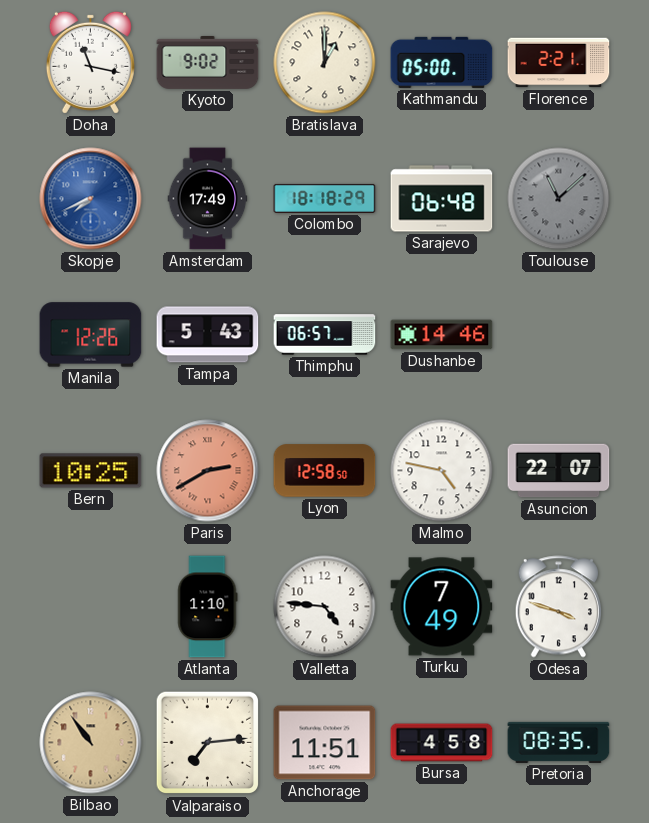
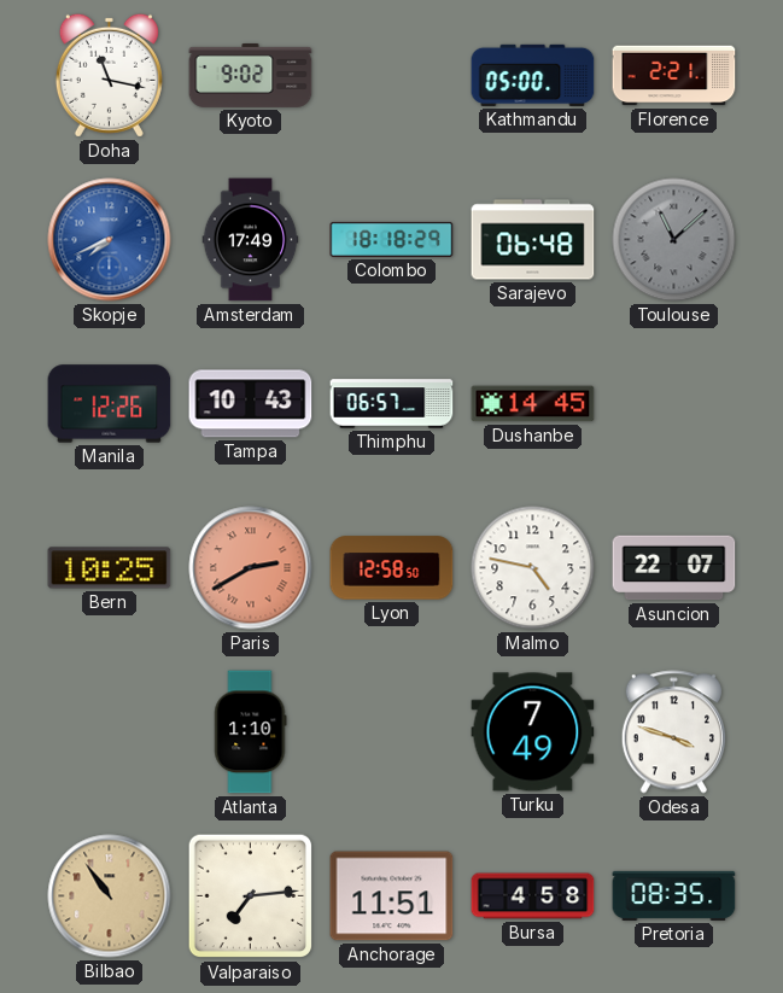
Bratislava: 1:00 -> none (325, 63)
Tampa: 5:43 -> 10:43 (251, 404)
Dushanbe: 14:46 -> 14:45 (533, 404)
Valletta: 4:46 -> none (325, 607)
